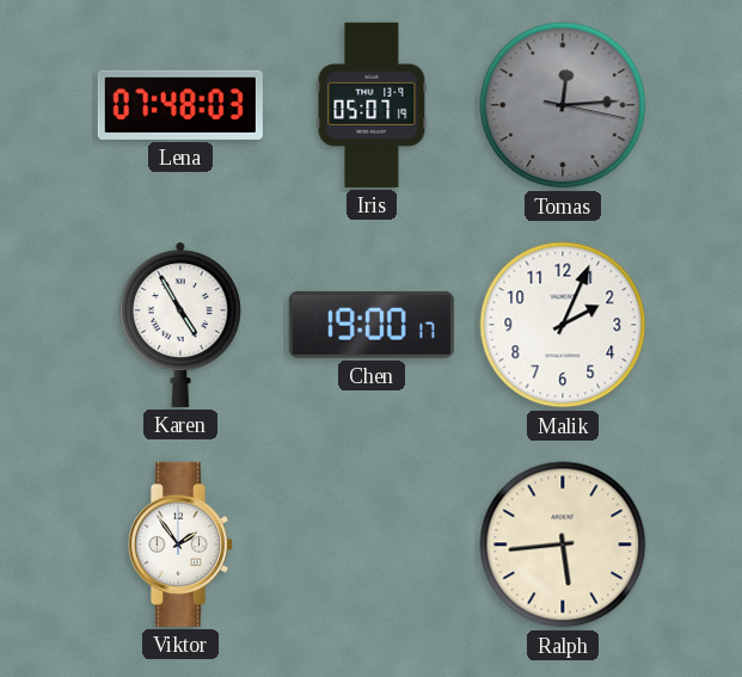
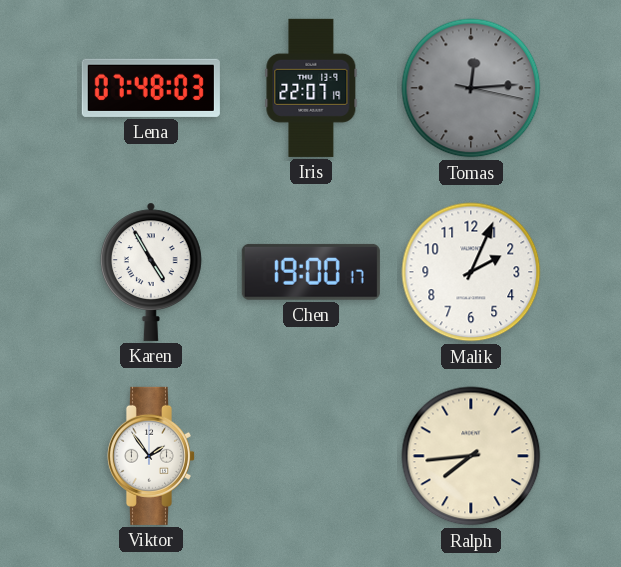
Iris: 05:07 -> 22:07 (311, 88)
Ralph: 5:44 -> 7:44 (471, 456)
